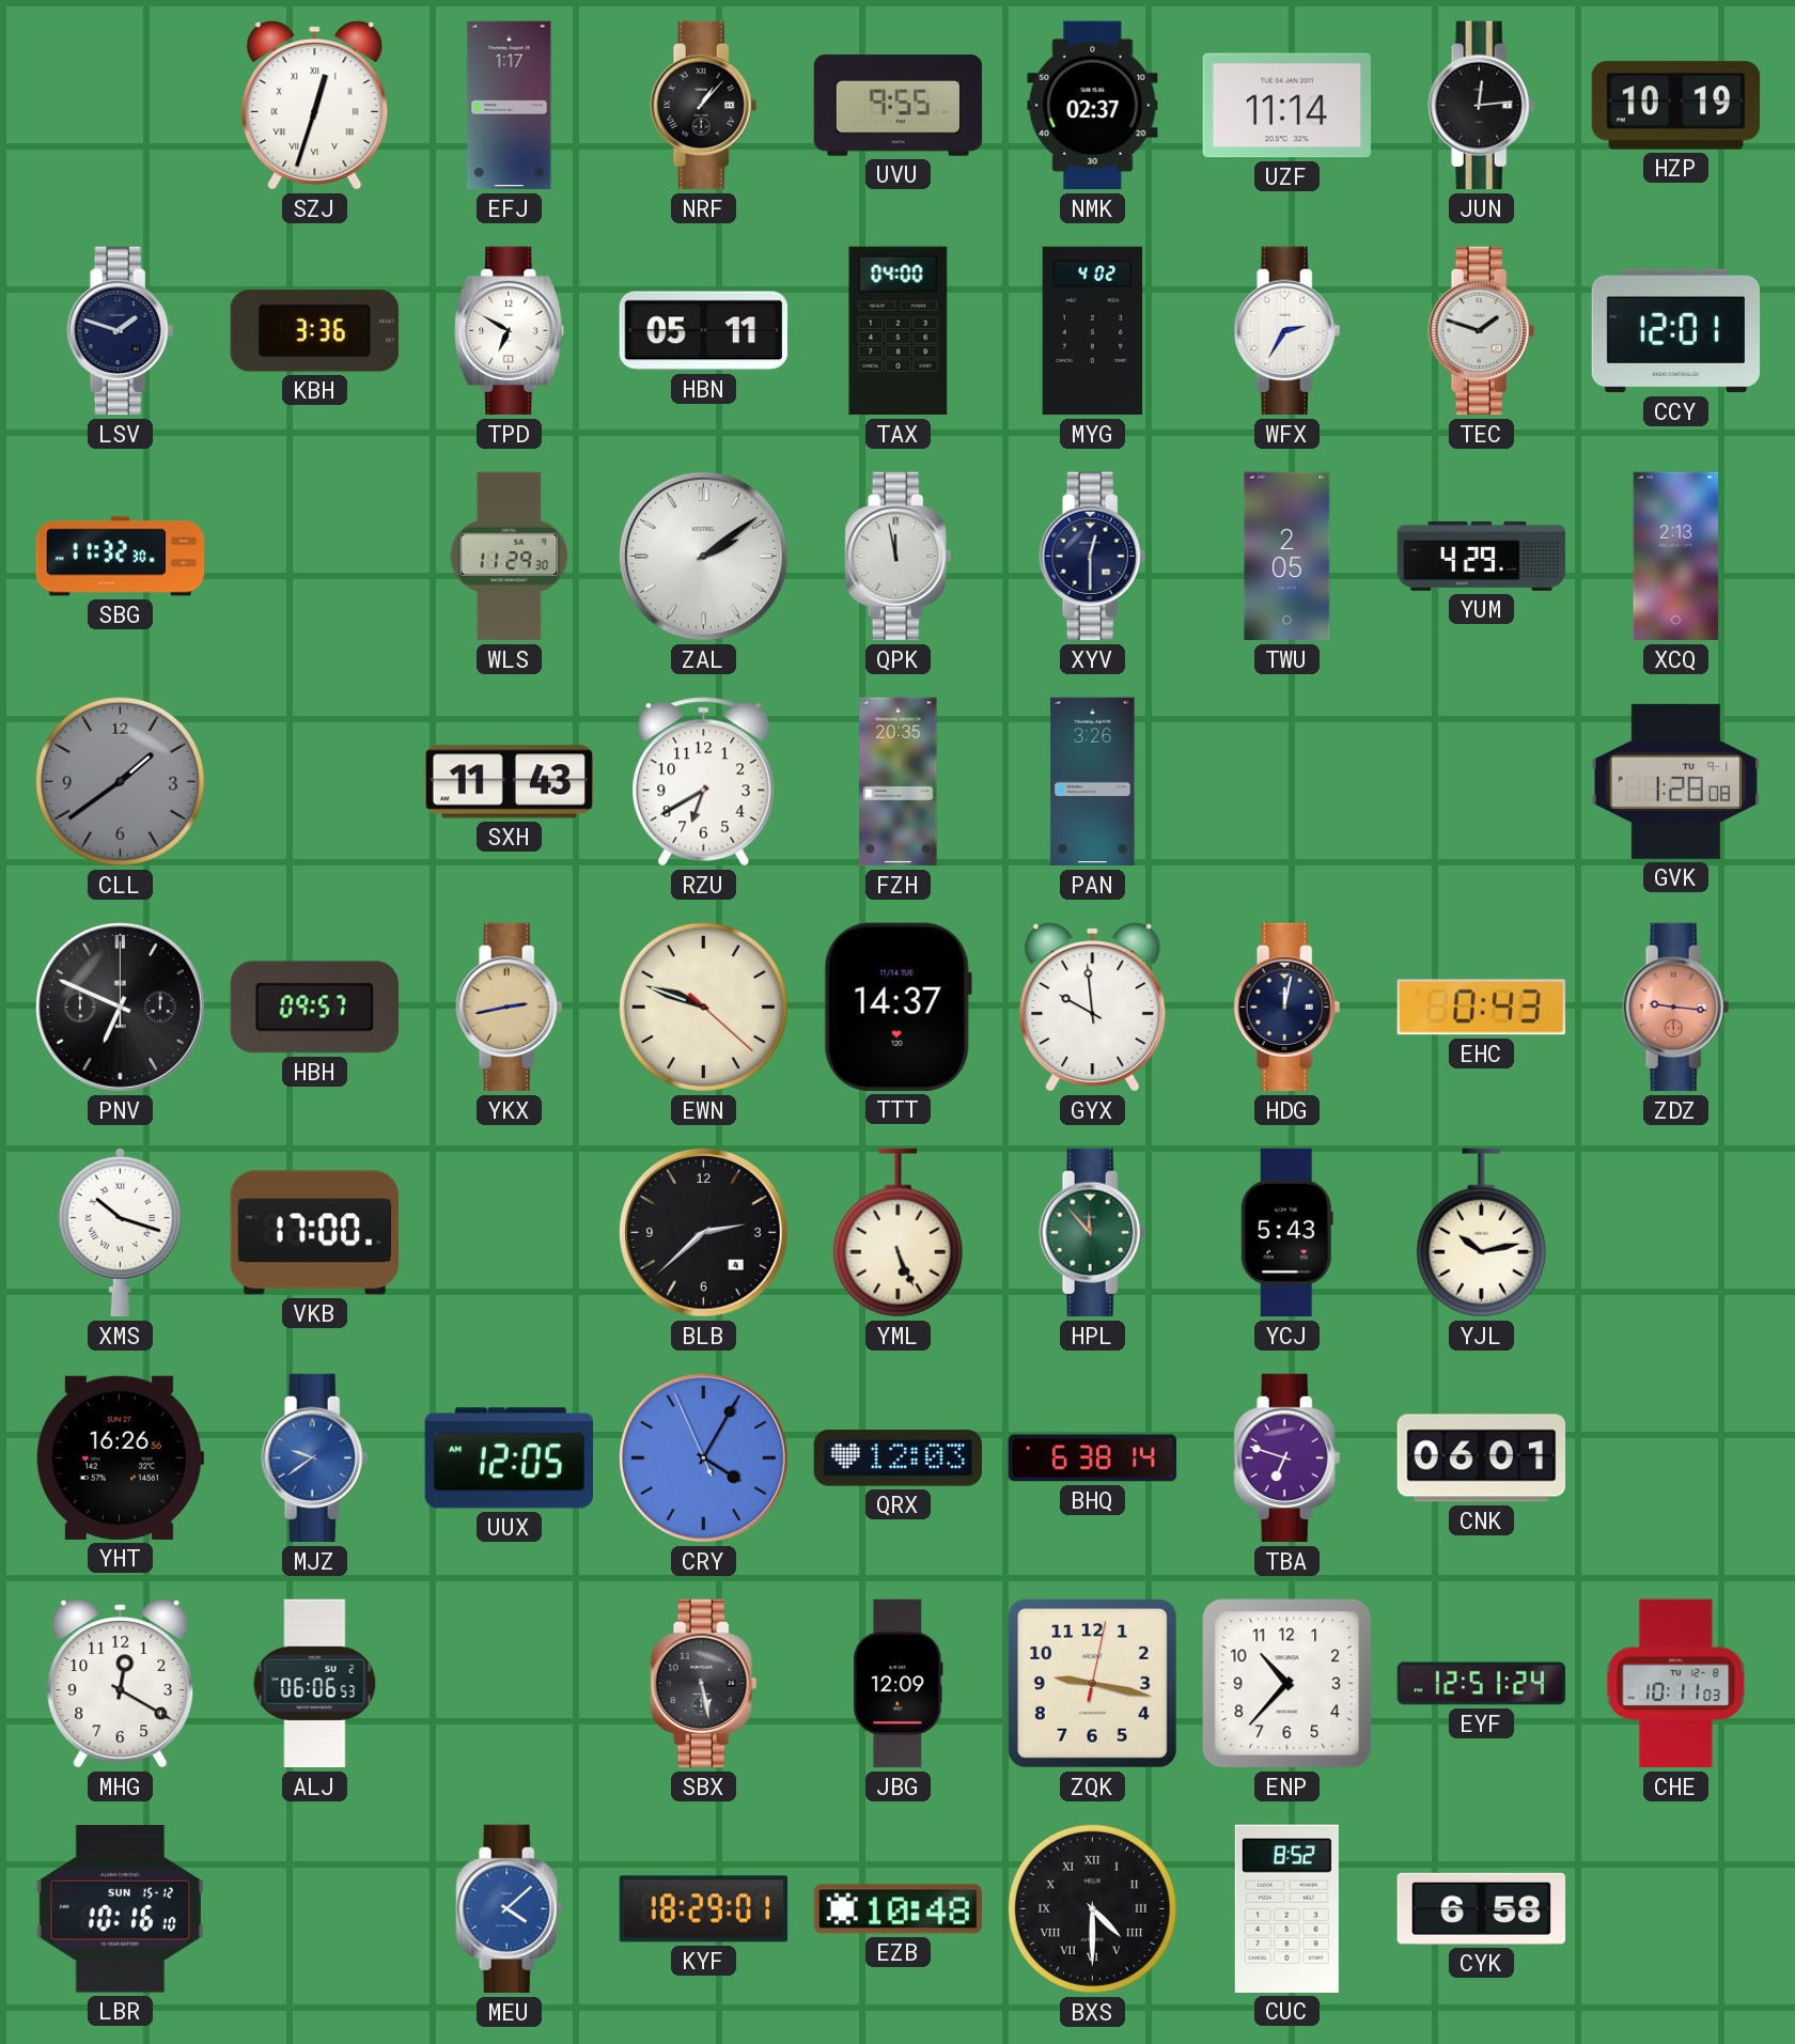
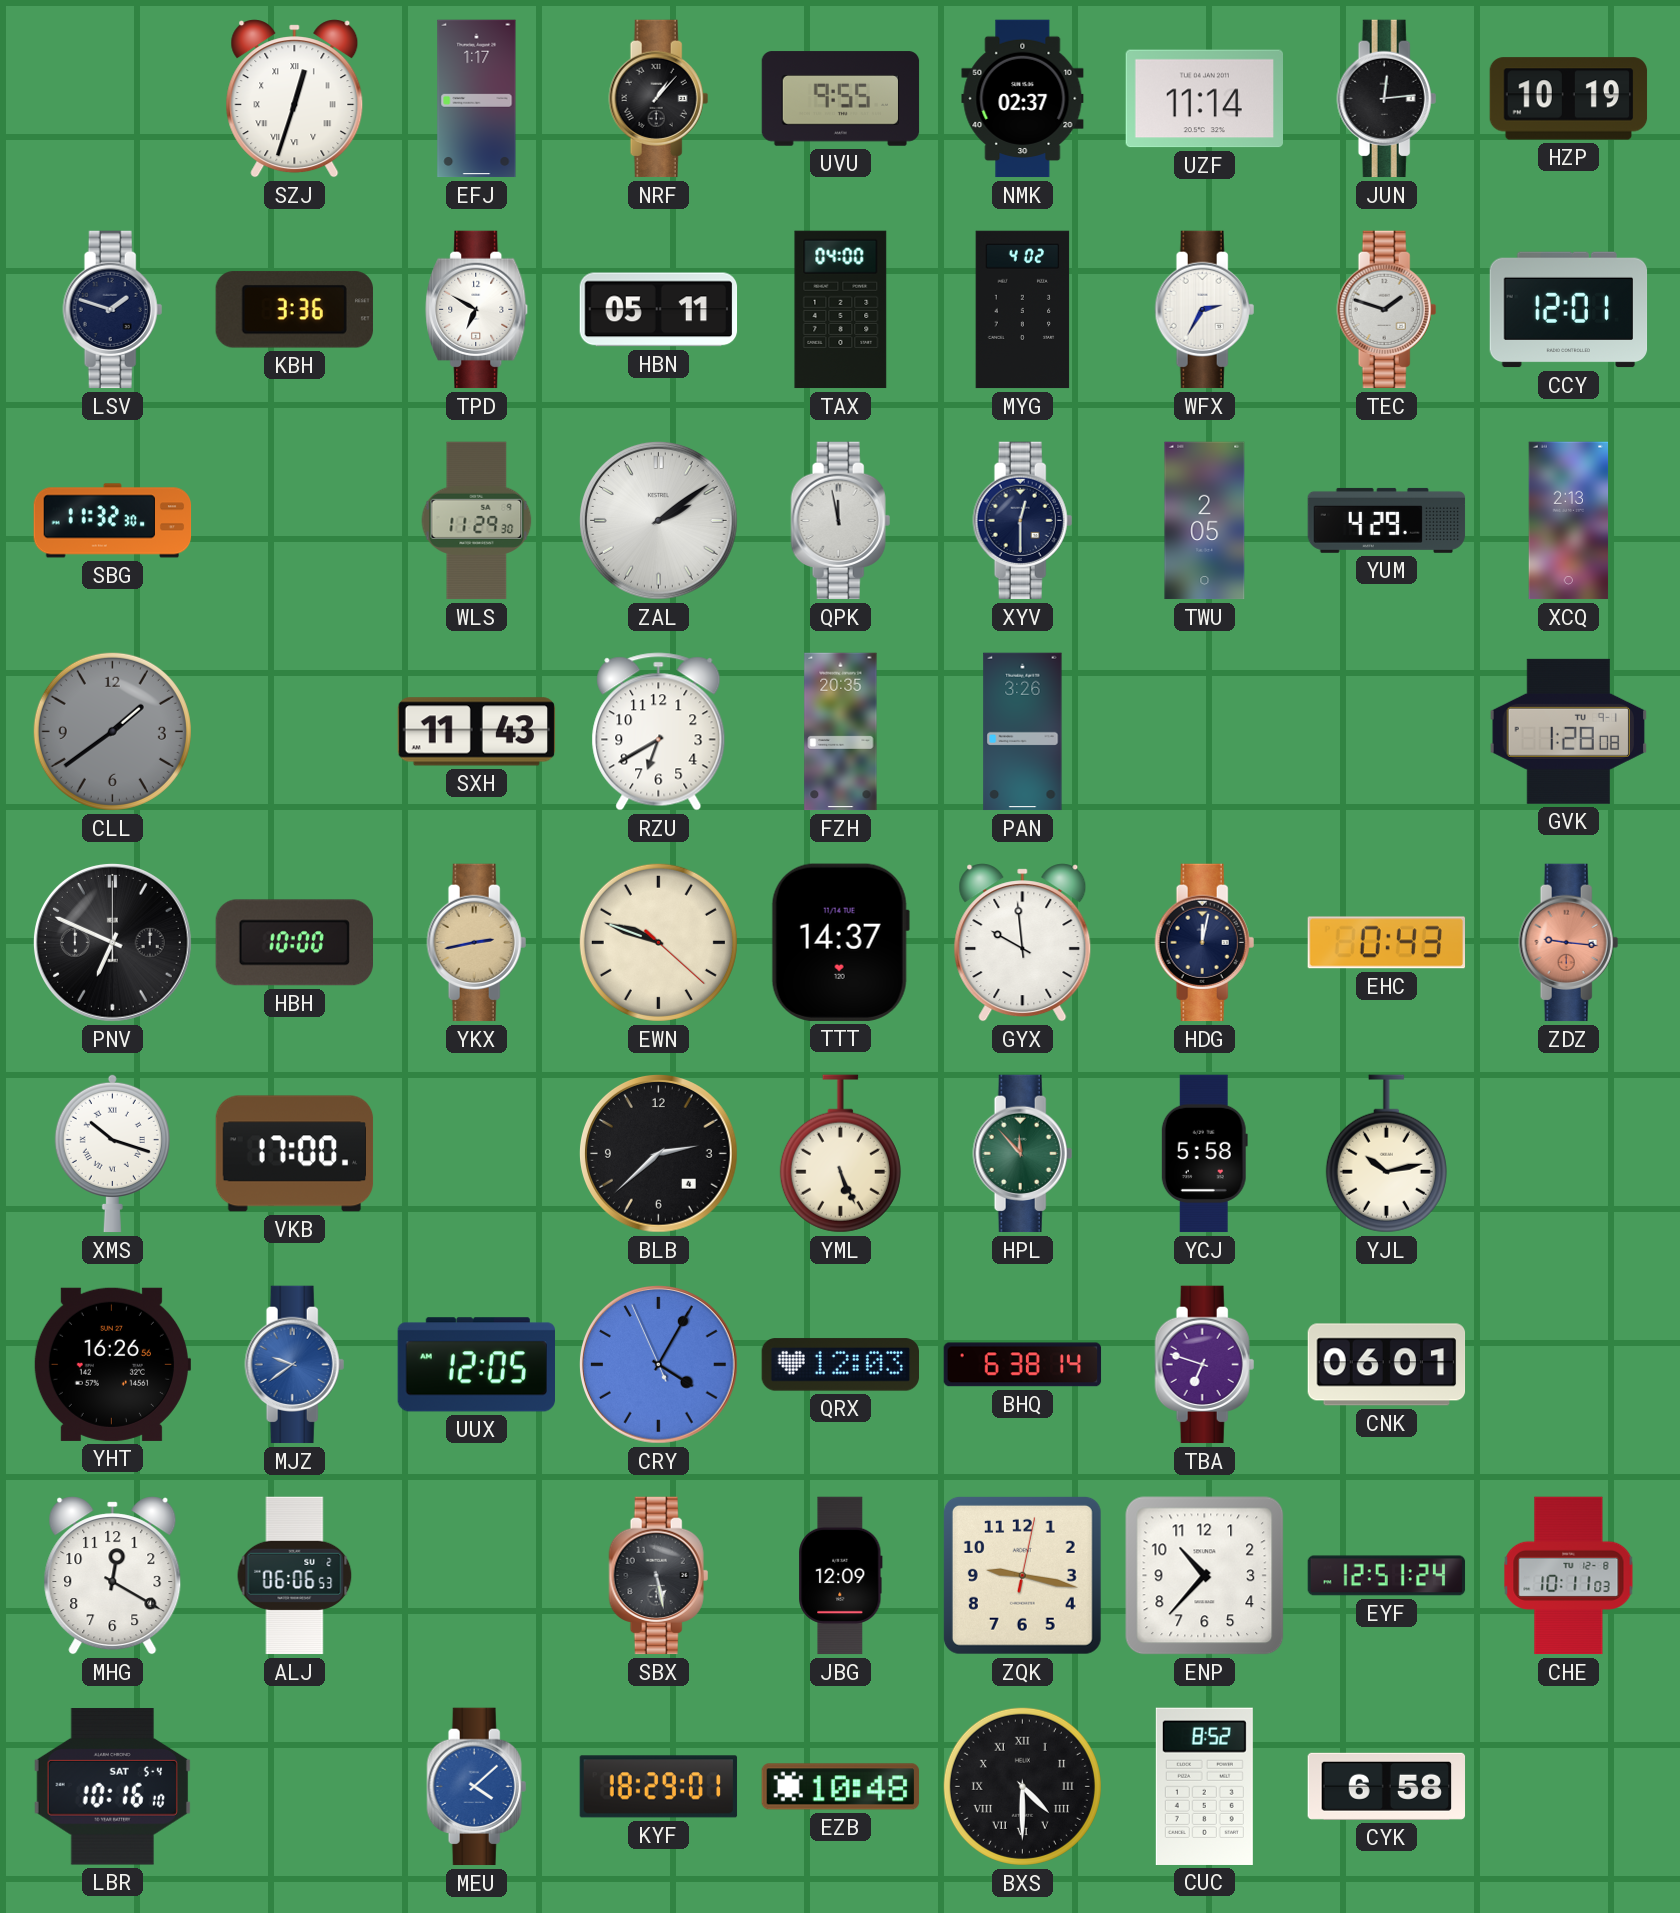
HBH: 09:57 -> 10:00 (294, 943)
YCJ: 5:43 -> 5:58 (1204, 1154)
LBR date: SUN 15-12 -> SAT 5-4 (112, 1787)
